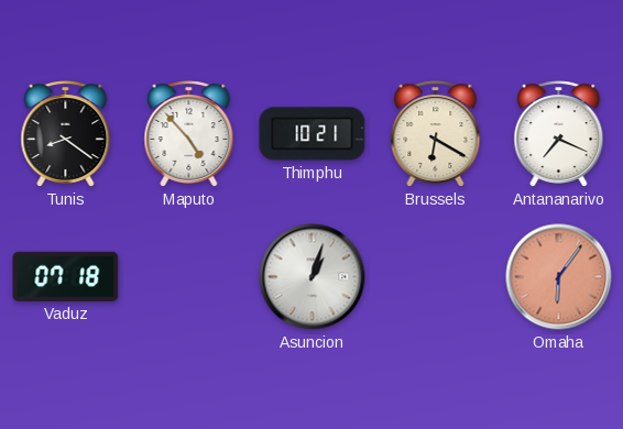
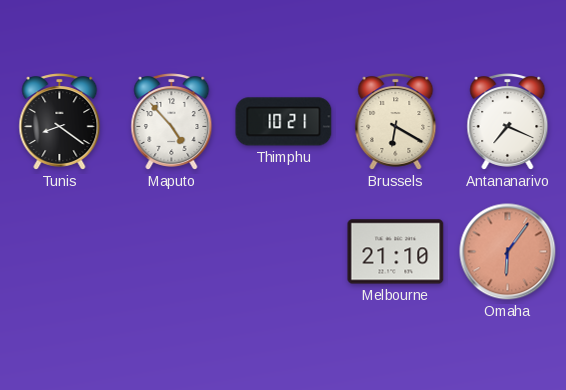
Vaduz: 07:18 -> none (66, 276)
Asuncion: 1:03 -> none (313, 277)
Melbourne: none -> 21:10 (396, 252)
